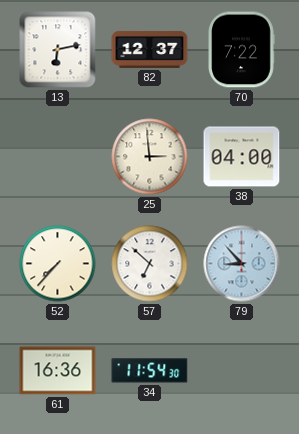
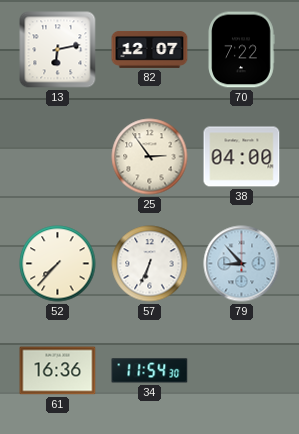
82: 12:37 -> 12:07 (150, 49)
25: 2:59 -> 2:54 (150, 157)
57: 6:52 -> 6:34 (150, 264)
